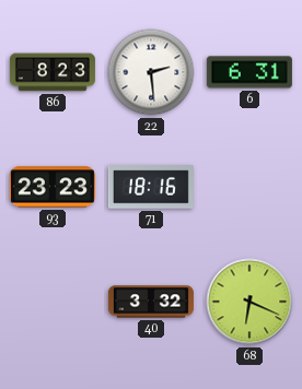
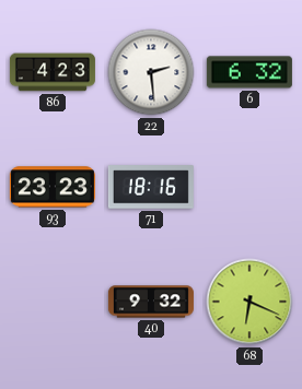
86: 8:23 -> 4:23 (53, 72)
6: 6:31 -> 6:32 (249, 72)
40: 3:32 -> 9:32 (151, 302)
